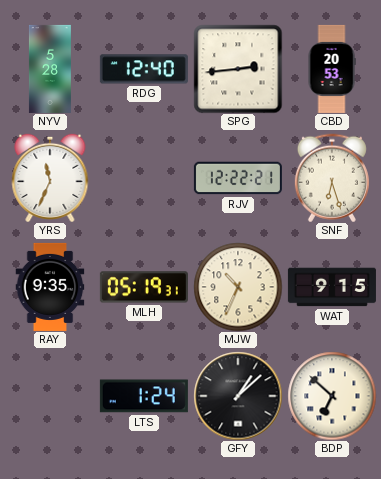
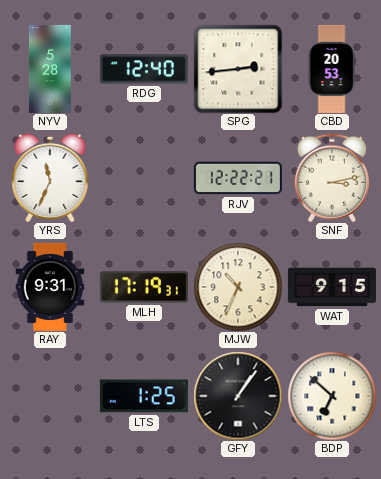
SNF: 6:27 -> 3:13 (332, 178)
RAY: 9:35 -> 9:31 (50, 287)
MLH: 05:19 -> 17:19 (144, 287)
LTS: 1:24 -> 1:25 (144, 396)
GFY: 1:08 -> 1:06 (238, 396)
